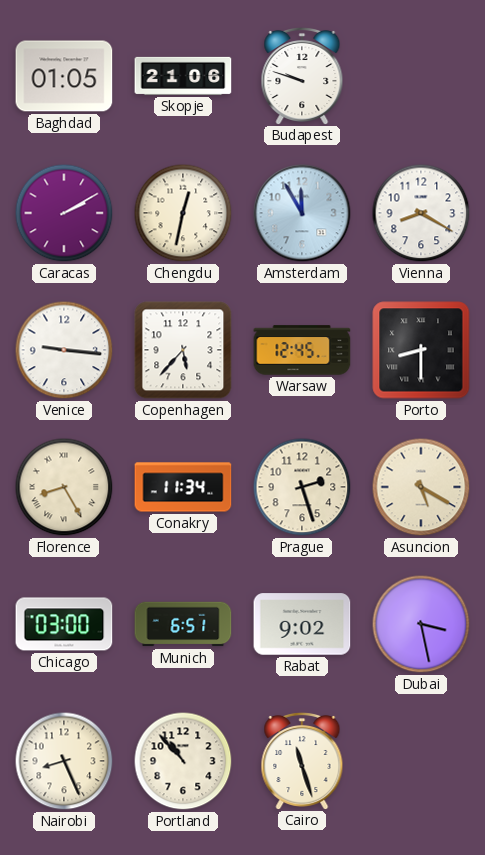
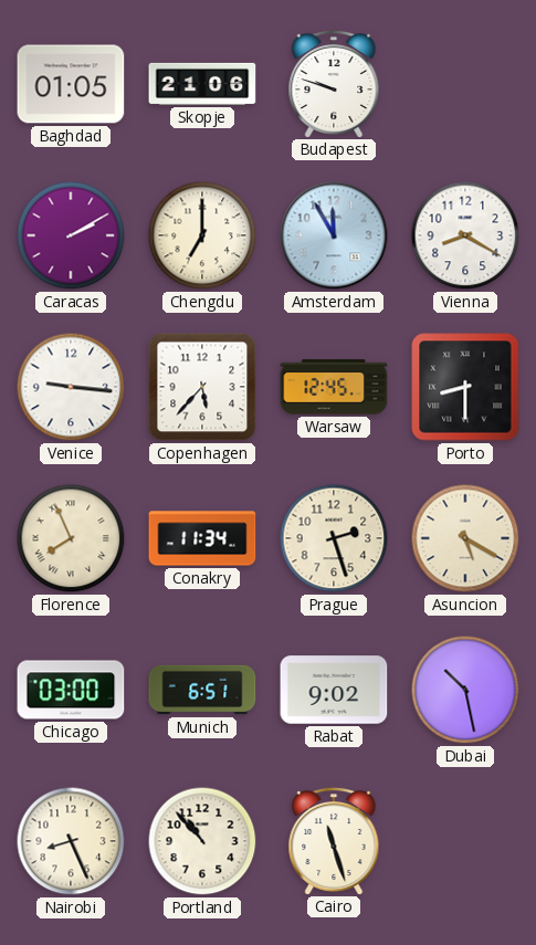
Chengdu: 12:32 -> 7:00 (202, 235)
Florence: 8:25 -> 7:56 (71, 538)
Dubai: 3:28 -> 10:28 (465, 690)
